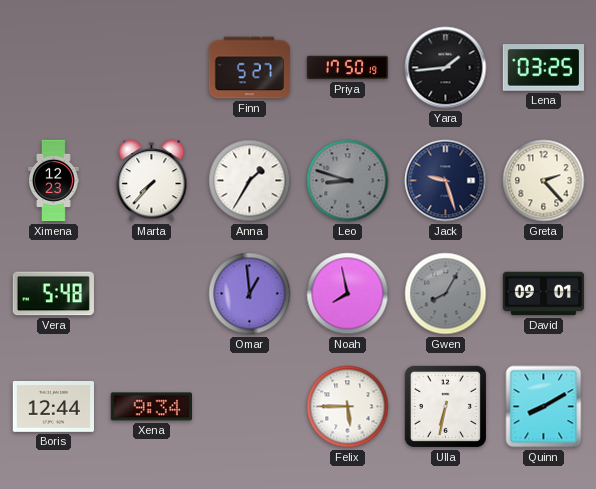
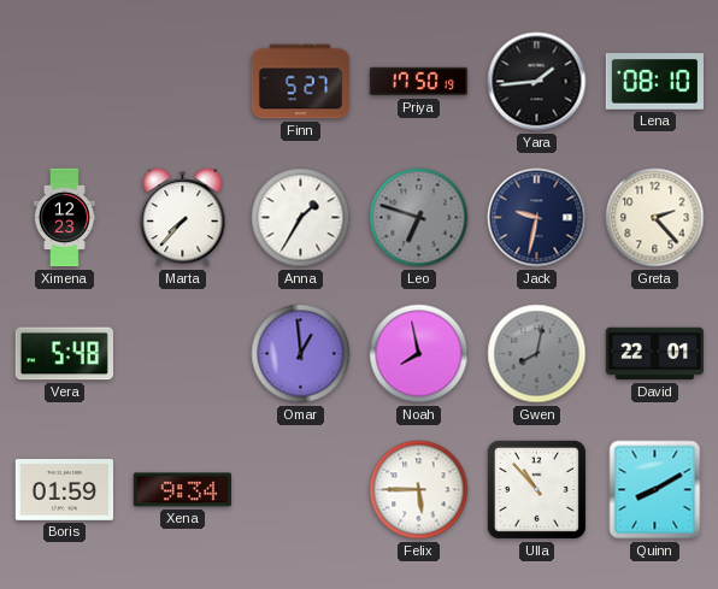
Lena: 03:25 -> 08:10 (654, 82)
Leo: 8:48 -> 6:48 (419, 218)
Jack: 9:27 -> 9:32 (537, 218)
Gwen: 8:05 -> 8:02 (537, 354)
David: 09:01 -> 22:01 (655, 354)
Boris: 12:44 -> 01:59 (64, 490)
Ulla: 6:32 -> 10:53 (536, 489)
